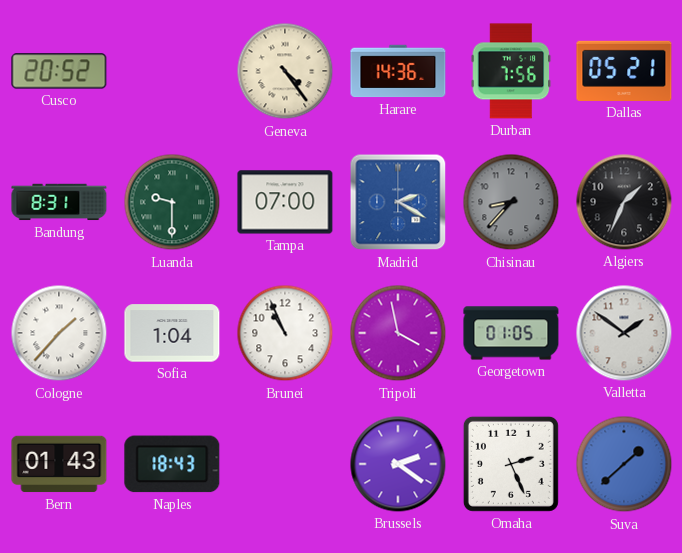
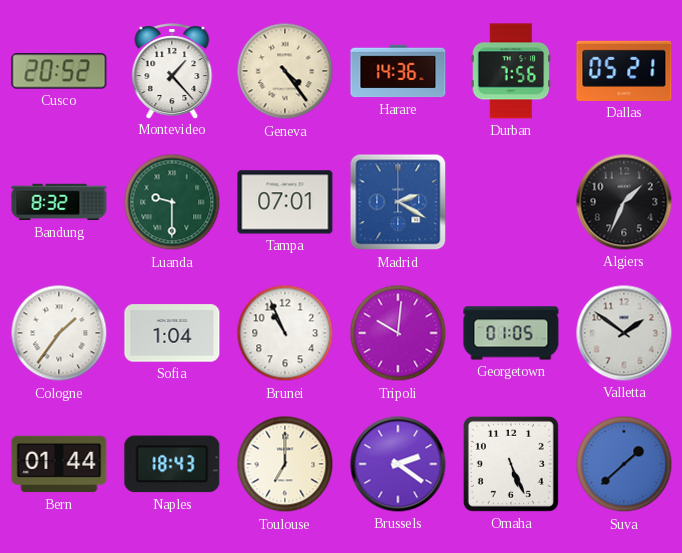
Montevideo: none -> 1:23 (172, 71)
Bandung: 8:31 -> 8:32 (59, 202)
Tampa: 07:00 -> 07:01 (285, 202)
Chisinau: 8:37 -> none (511, 202)
Cologne: 1:37 -> 1:36 (59, 333)
Tripoli: 3:58 -> 10:01 (398, 333)
Bern: 01:43 -> 01:44 (59, 464)
Toulouse: none -> 7:00 (285, 464)
Omaha: 2:26 -> 5:26 (511, 464)
